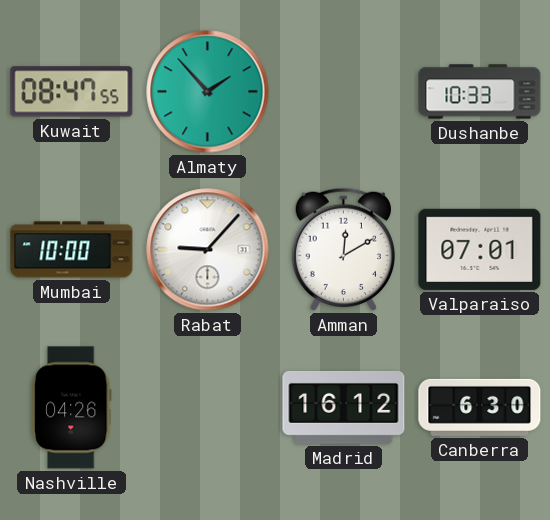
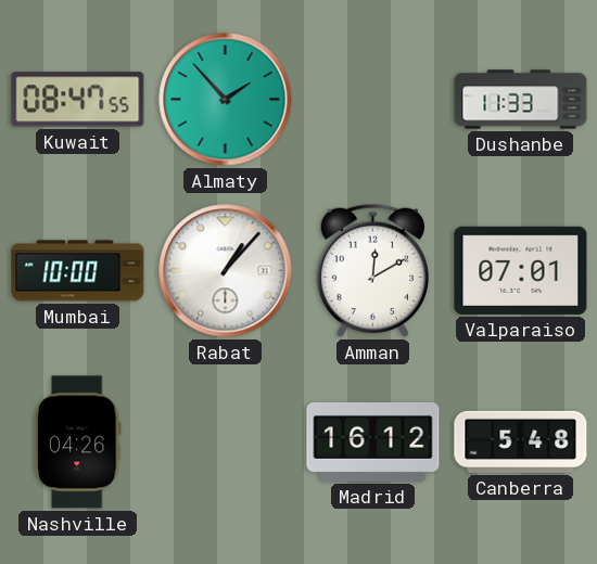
Dushanbe: 10:33 -> 11:33 (521, 100)
Rabat: 9:07 -> 1:07 (226, 271)
Canberra: 6:30 -> 5:48 (521, 441)
